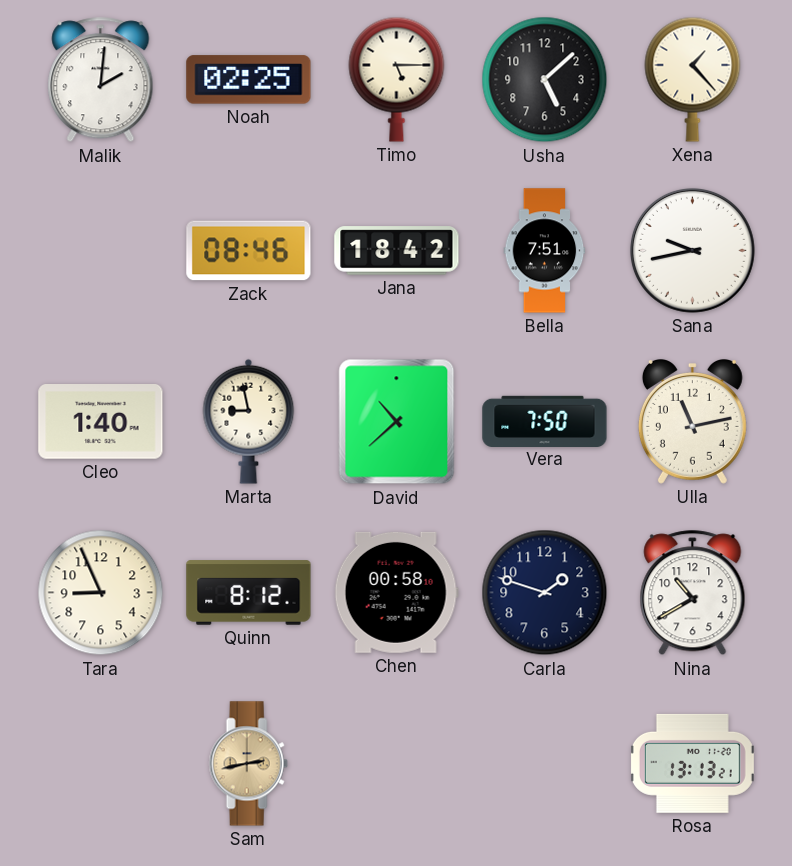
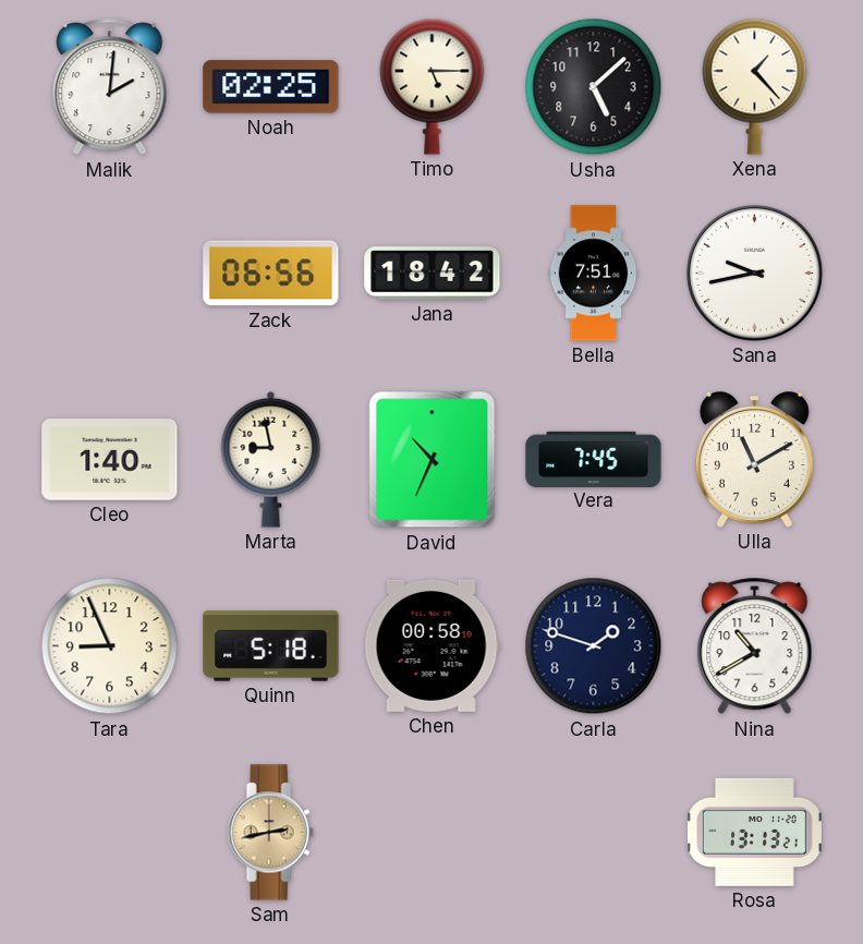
Zack: 08:46 -> 06:56 (271, 274)
David: 10:38 -> 10:34 (433, 460)
Vera: 7:50 -> 7:45 (594, 459)
Ulla: 11:13 -> 11:10 (754, 460)
Quinn: 8:12 -> 5:18 (271, 646)
